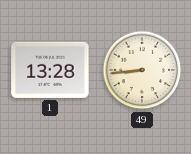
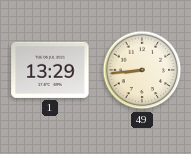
1: 13:28 -> 13:29 (50, 70)
